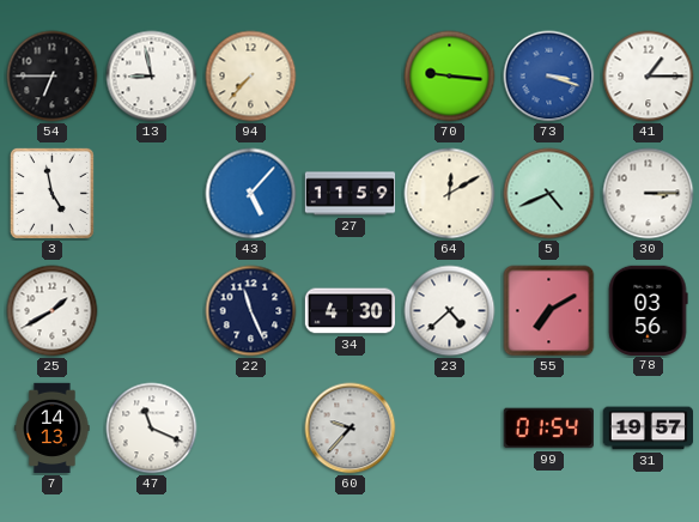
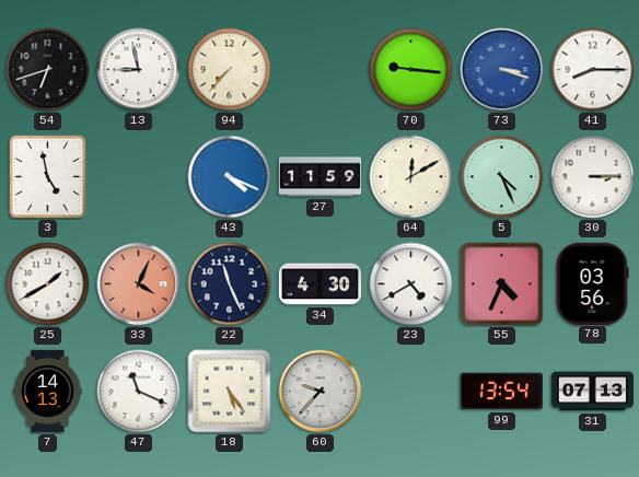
54: 6:45 -> 6:42 (48, 70)
41: 1:15 -> 8:15 (593, 70)
43: 5:07 -> 4:19 (230, 177)
5: 4:41 -> 4:26 (502, 177)
33: none -> 4:04 (139, 284)
23: 4:38 -> 4:40 (411, 284)
55: 7:10 -> 4:34 (502, 284)
18: none -> 5:24 (230, 392)
99: 01:54 -> 13:54 (501, 392)
31: 19:57 -> 07:13 (592, 392)
